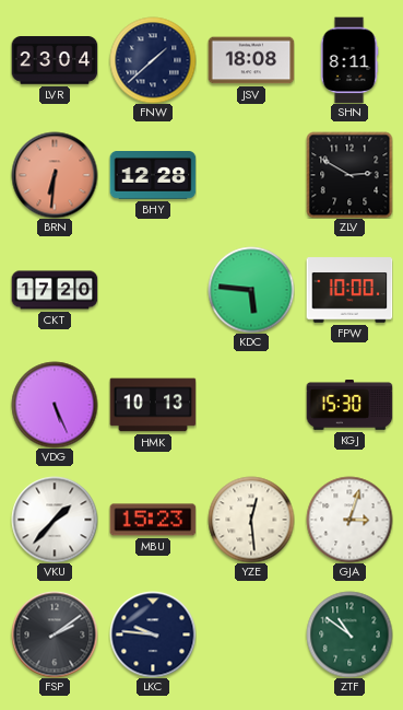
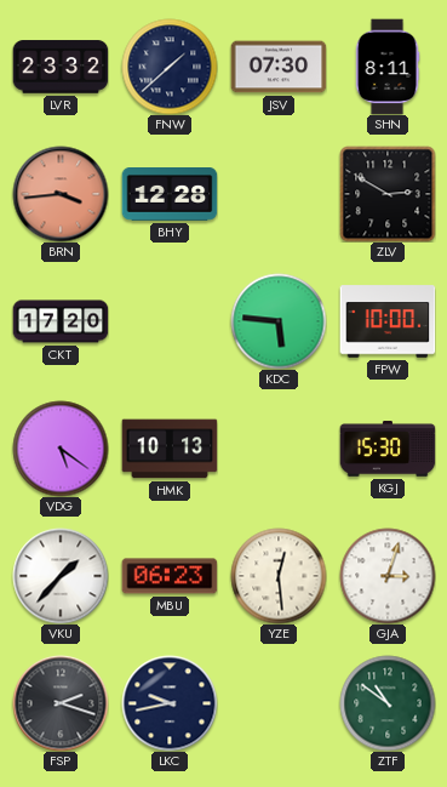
LVR: 23:04 -> 23:32 (61, 67)
JSV: 18:08 -> 07:30 (279, 67)
BRN: 6:31 -> 3:44 (61, 194)
VDG: 5:26 -> 5:21 (61, 449)
MBU: 15:23 -> 06:23 (170, 576)
FSP: 2:09 -> 2:18 (61, 703)
LKC: 9:46 -> 9:43 (170, 703)
